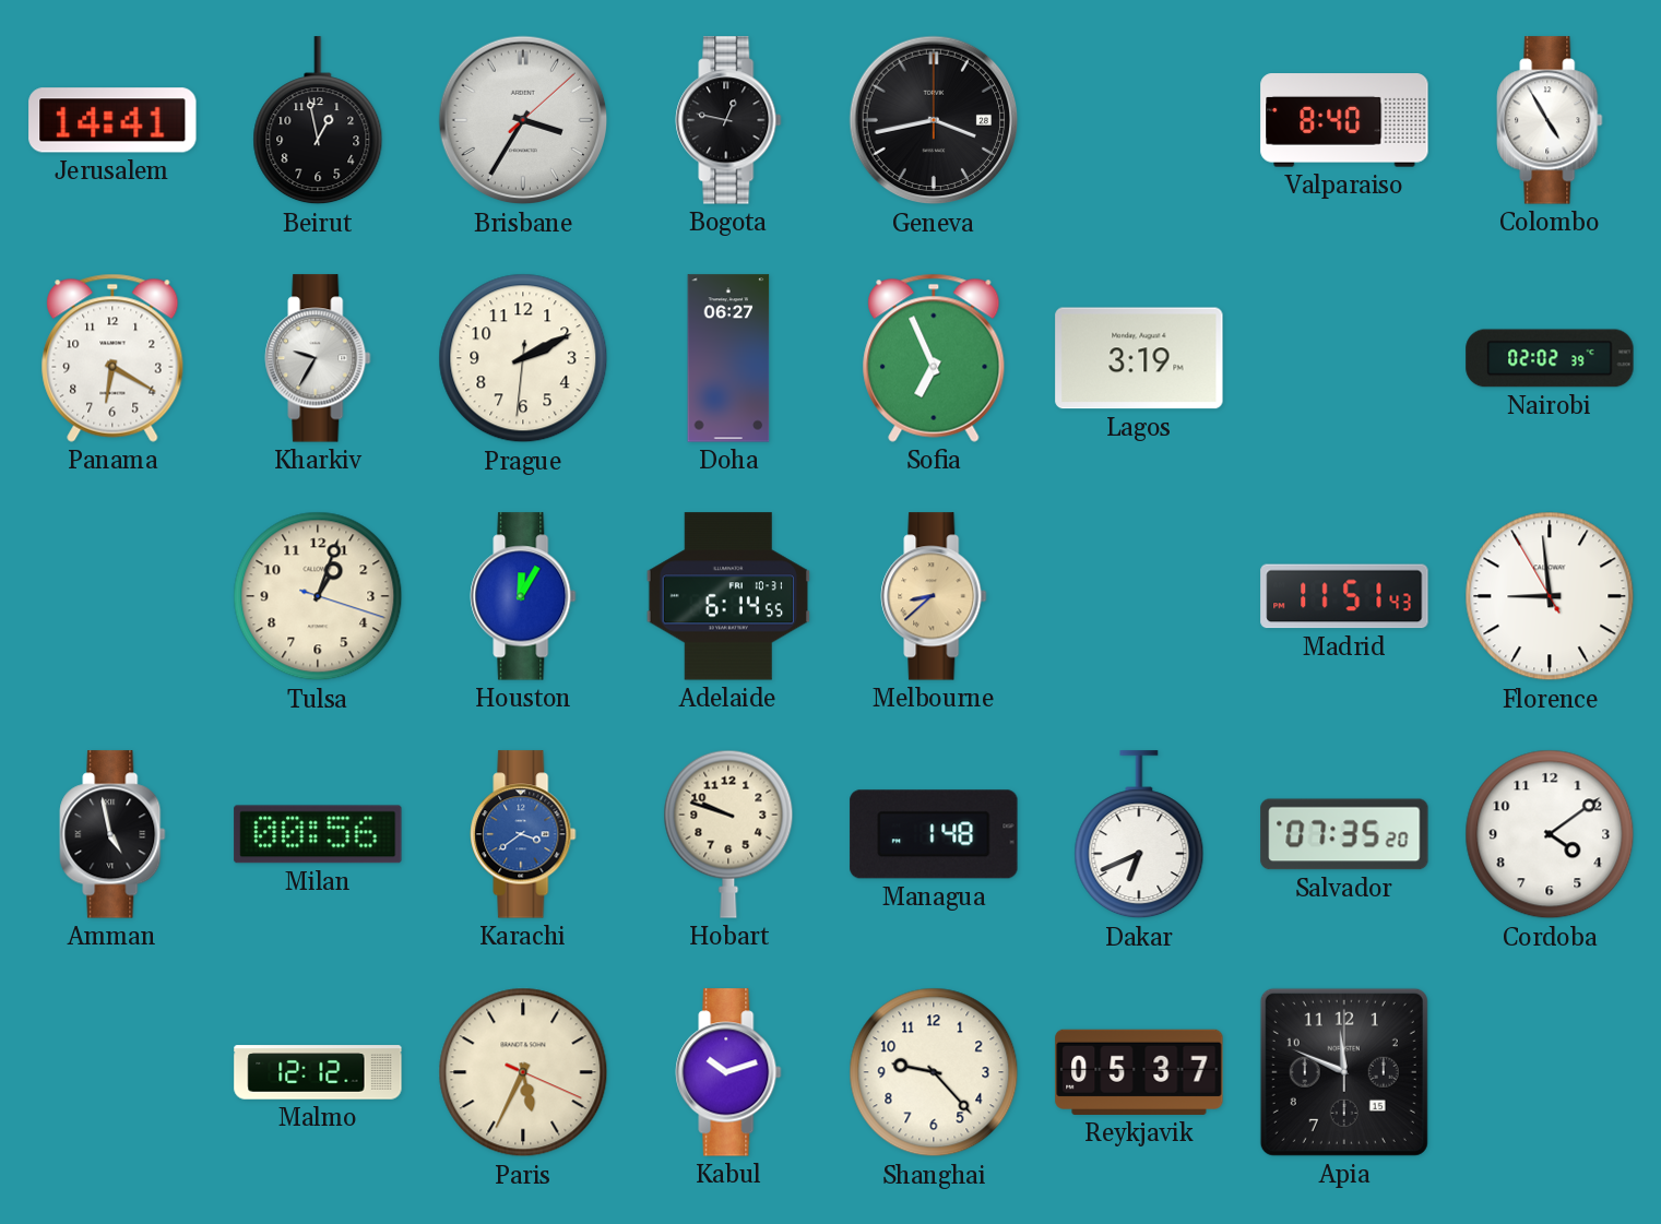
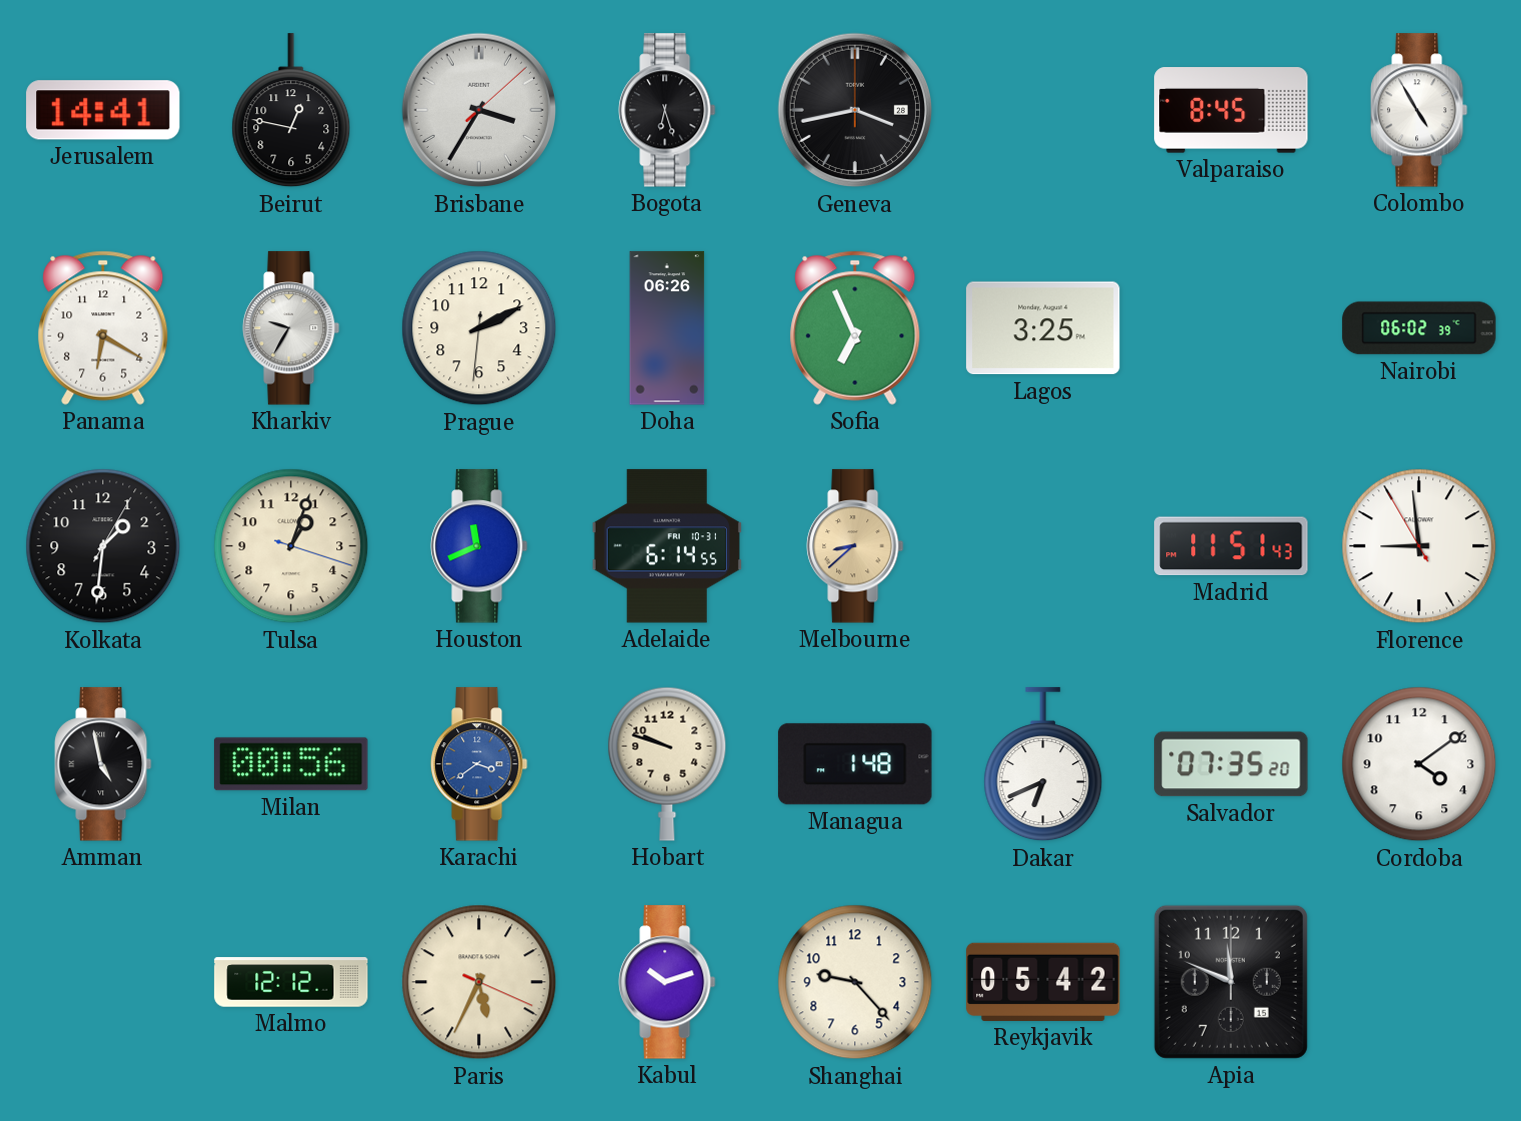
Beirut: 12:58 -> 12:47 (291, 111)
Bogota: 12:47 -> 6:27 (667, 110)
Valparaiso: 8:40 -> 8:45 (1231, 110)
Doha: 06:27 -> 06:26 (667, 328)
Lagos: 3:19 -> 3:25 (1043, 328)
Nairobi: 02:02 -> 06:02 (1419, 328)
Kolkata: none -> 1:31 (103, 546)
Houston: 12:05 -> 11:41 (479, 546)
Reykjavik: 05:37 -> 05:42 (1043, 982)
